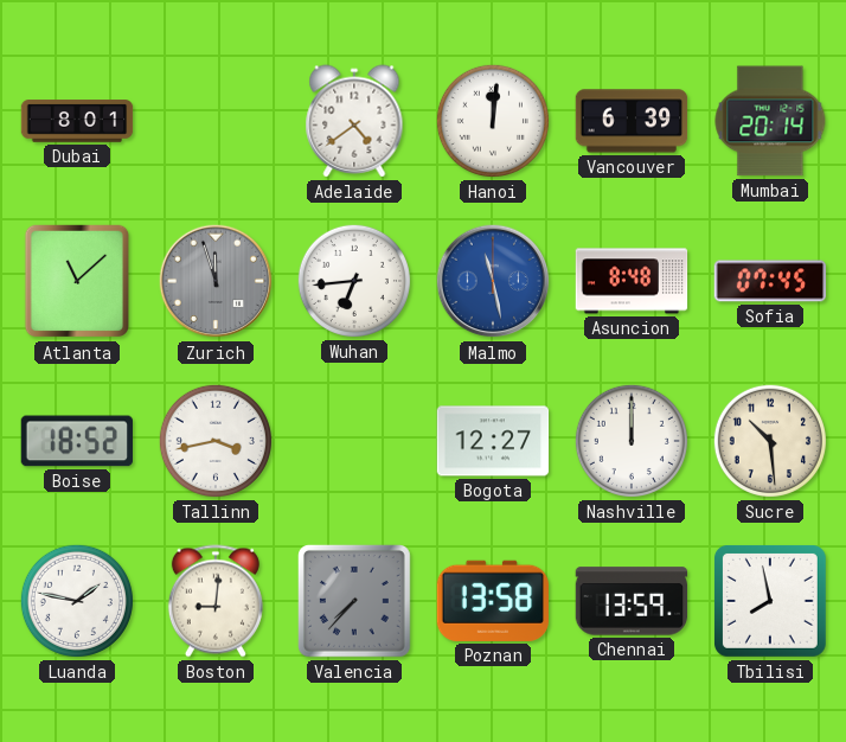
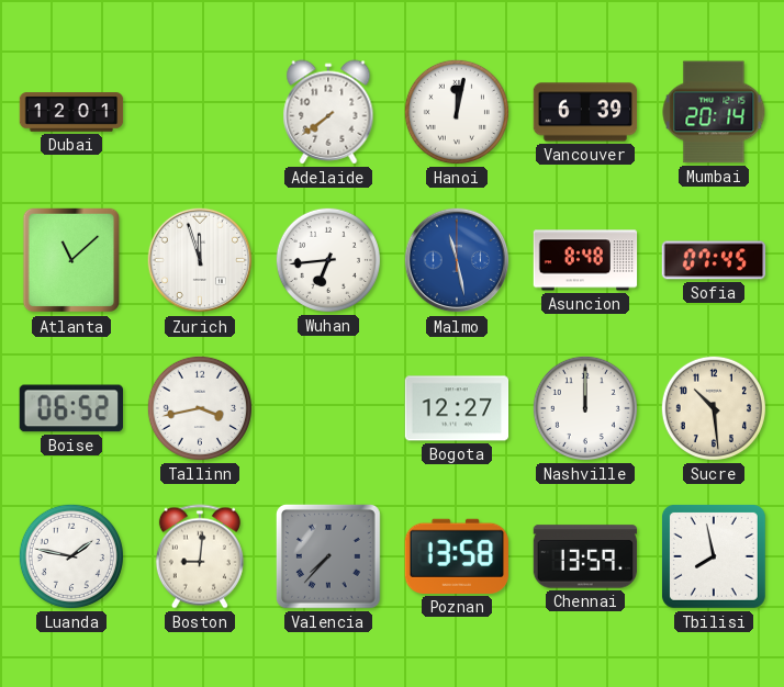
Dubai: 8:01 -> 12:01 (71, 112)
Adelaide: 4:39 -> 7:39 (328, 112)
Hanoi: 12:01 -> 12:02 (457, 112)
Zurich dial: grey -> white (200, 260)
Boise: 18:52 -> 06:52 (70, 408)
